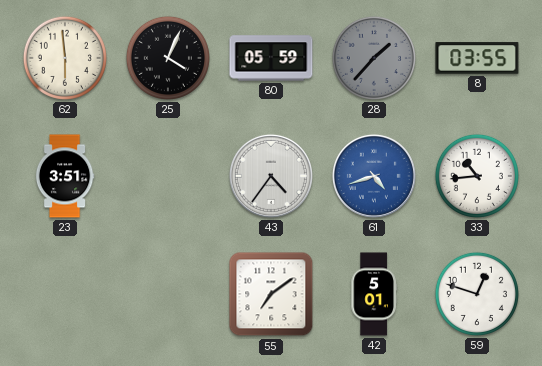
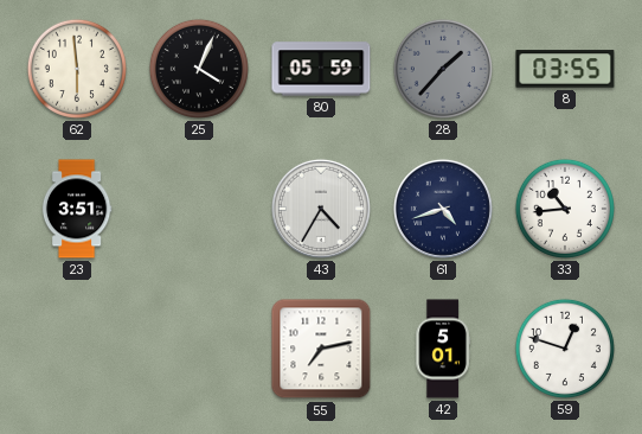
43: 4:36 -> 4:35 (321, 209)
61 dial: blue -> navy (443, 209)
55: 7:09 -> 7:13 (321, 349)
